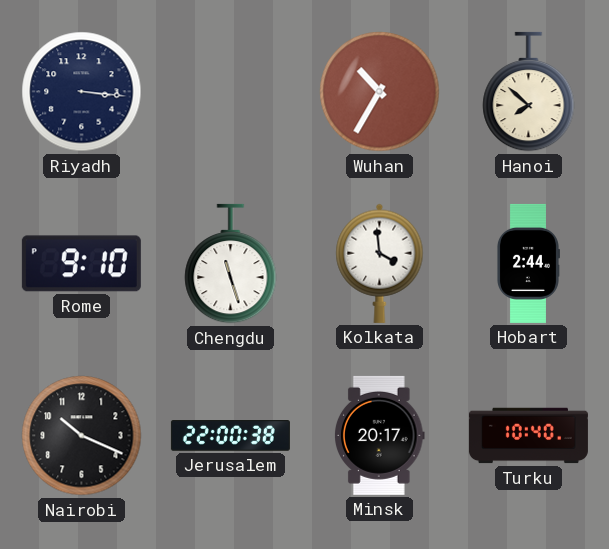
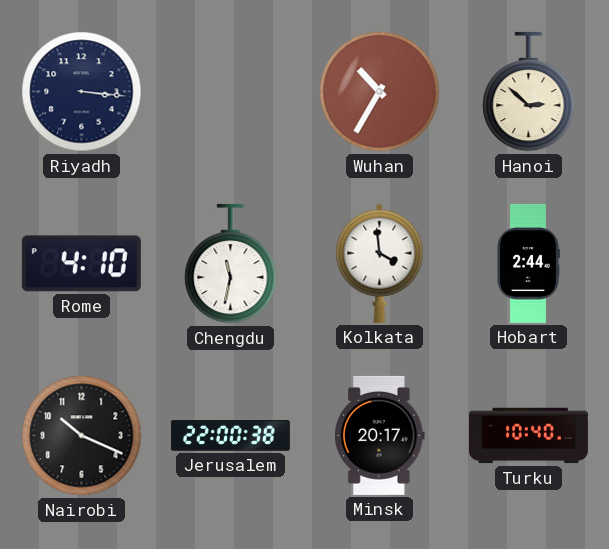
Hanoi: 7:52 -> 2:52 (529, 92)
Rome: 9:10 -> 4:10 (81, 264)
Chengdu: 11:27 -> 11:32 (231, 264)
